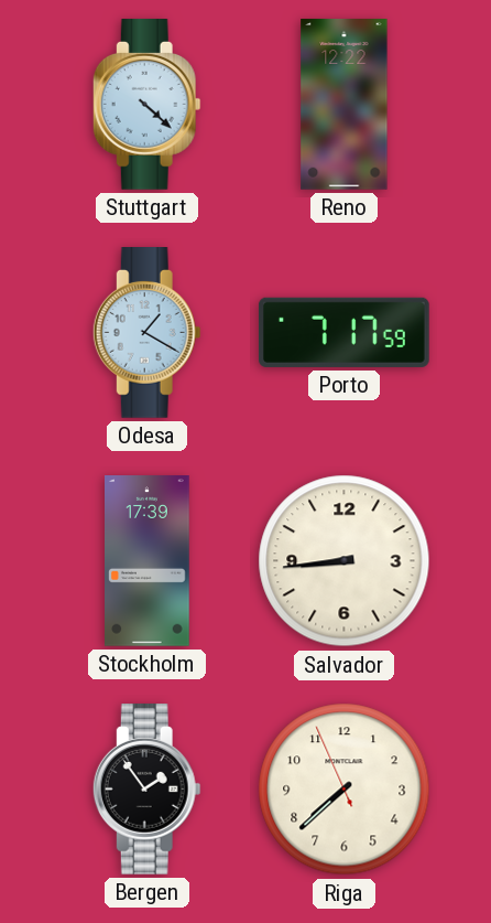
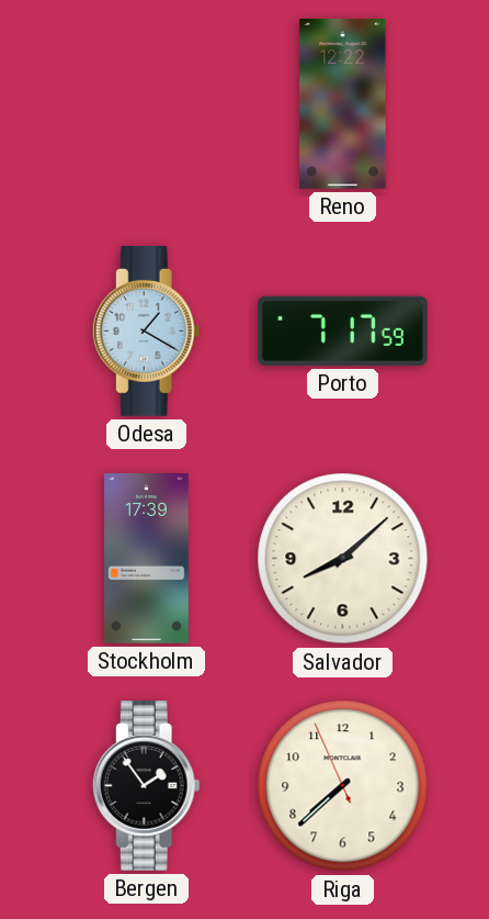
Stuttgart: 4:22 -> none (146, 105)
Salvador: 8:44 -> 8:08 (343, 559)
